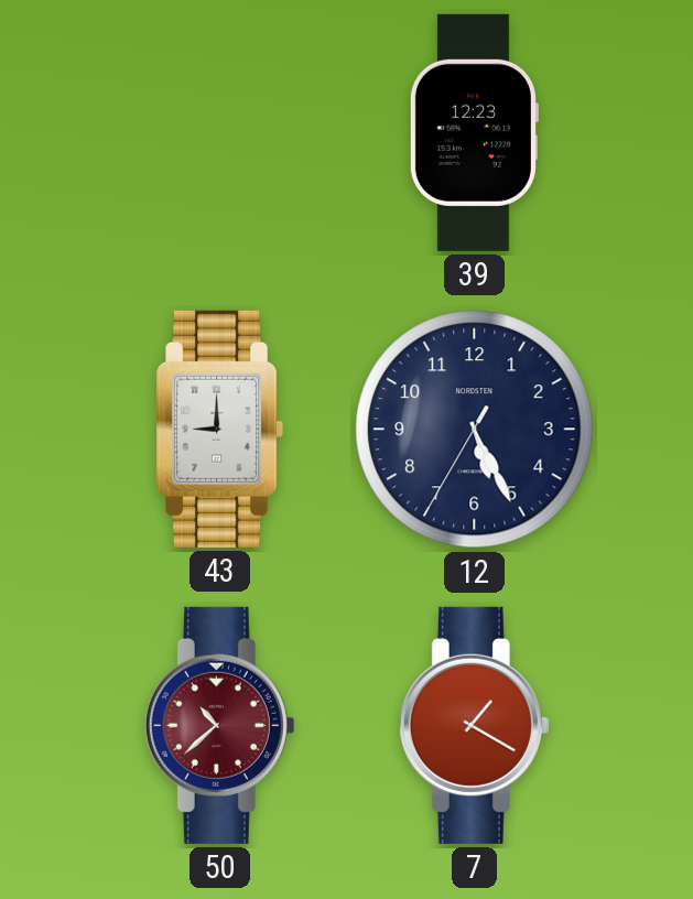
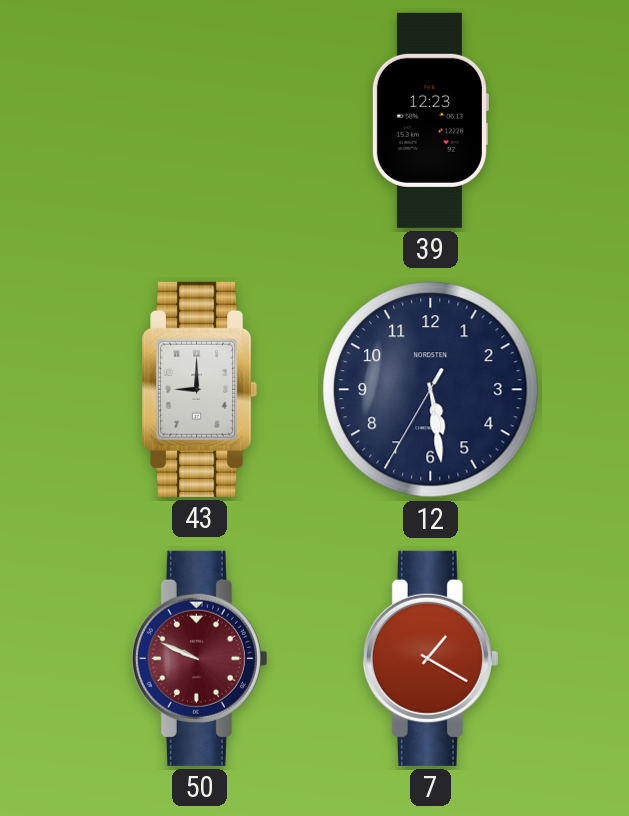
12: 5:25 -> 5:28 (431, 390)
50: 10:38 -> 9:49 (199, 658)
